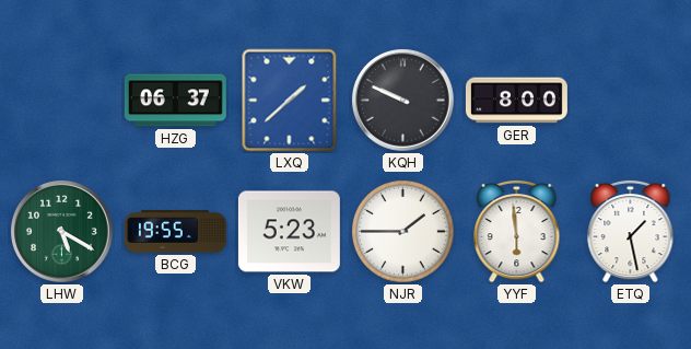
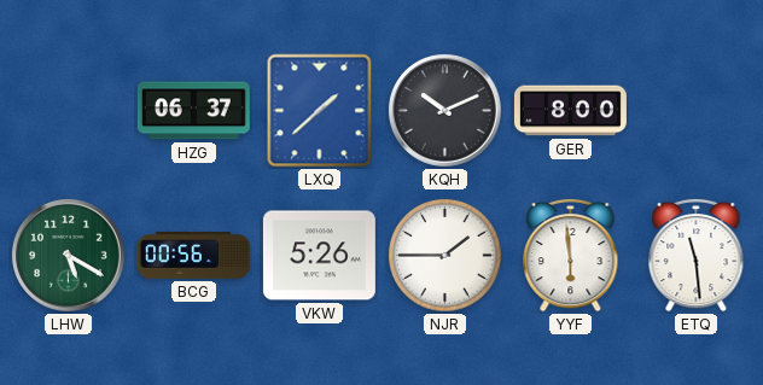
KQH: 9:49 -> 10:11 (445, 111)
BCG: 19:55 -> 00:56 (193, 256)
VKW: 5:23 -> 5:26 (319, 256)
ETQ: 1:28 -> 11:29 (697, 255)
